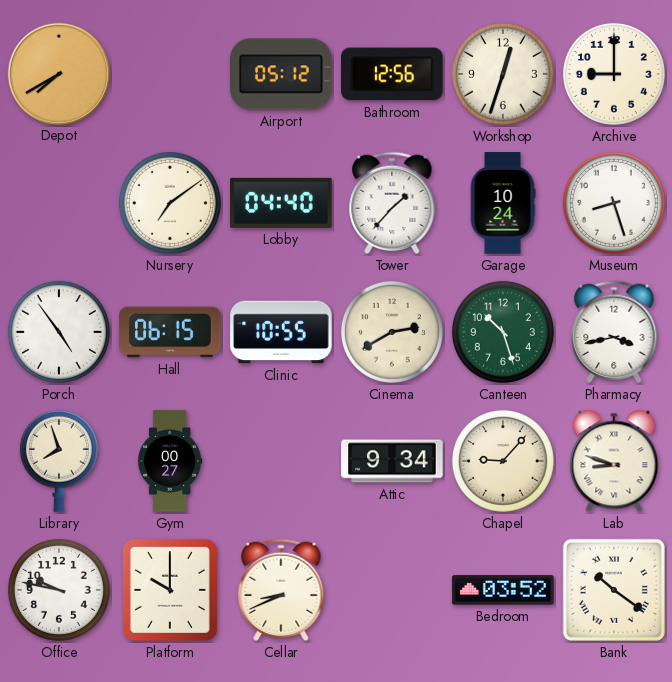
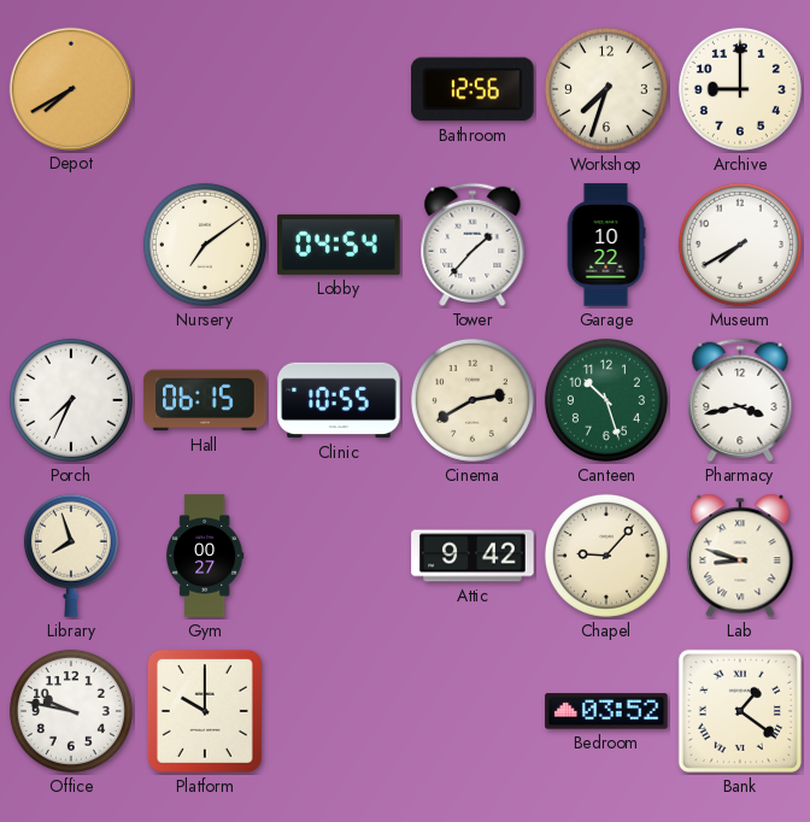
Airport: 05:12 -> none (281, 74)
Workshop: 12:33 -> 7:33 (606, 89)
Lobby: 04:40 -> 04:54 (339, 245)
Garage: 10:24 -> 10:22 (606, 245)
Museum: 8:27 -> 7:40 (740, 245)
Porch: 4:54 -> 7:34 (71, 400)
Attic: 9:34 -> 9:42 (472, 556)
Cellar: 8:41 -> none (281, 590)
Bank: 10:21 -> 1:21 (740, 711)
